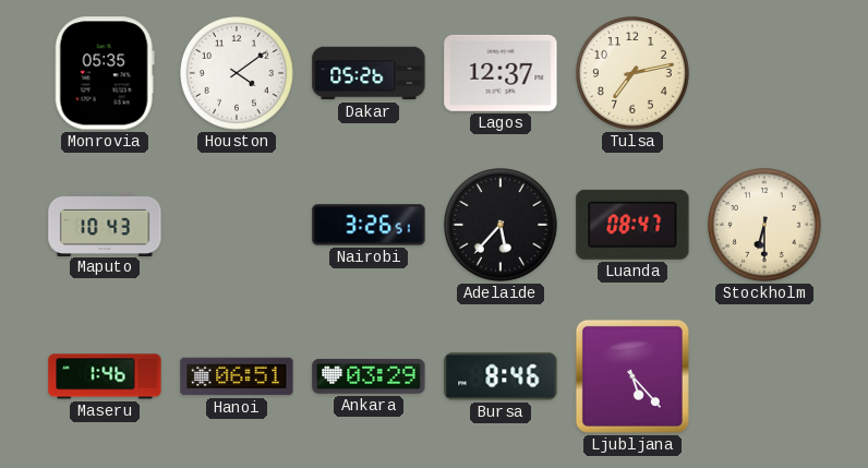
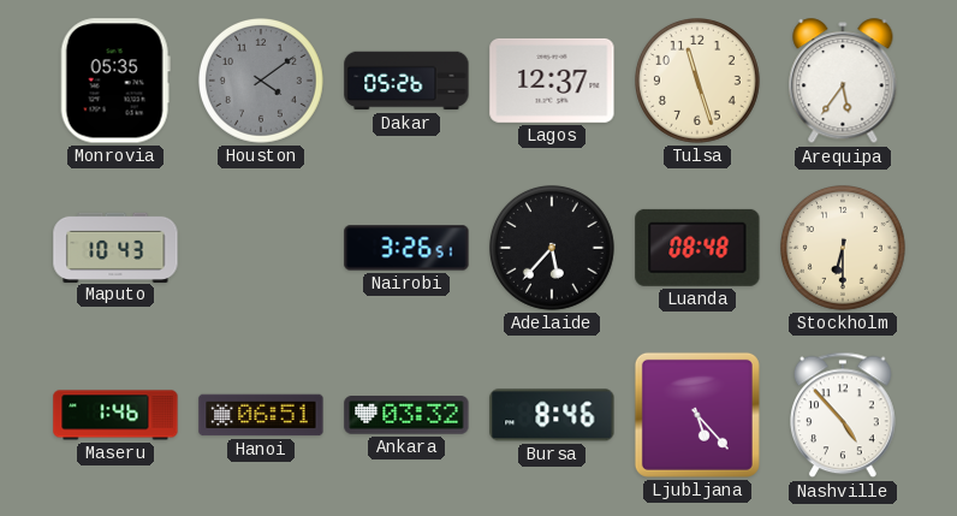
Houston dial: white -> grey (262, 82)
Tulsa: 7:13 -> 11:27 (699, 82)
Arequipa: none -> 5:36 (843, 82)
Luanda: 08:47 -> 08:48 (697, 248)
Ankara: 03:29 -> 03:32 (406, 416)
Nashville: none -> 4:53 (844, 415)
